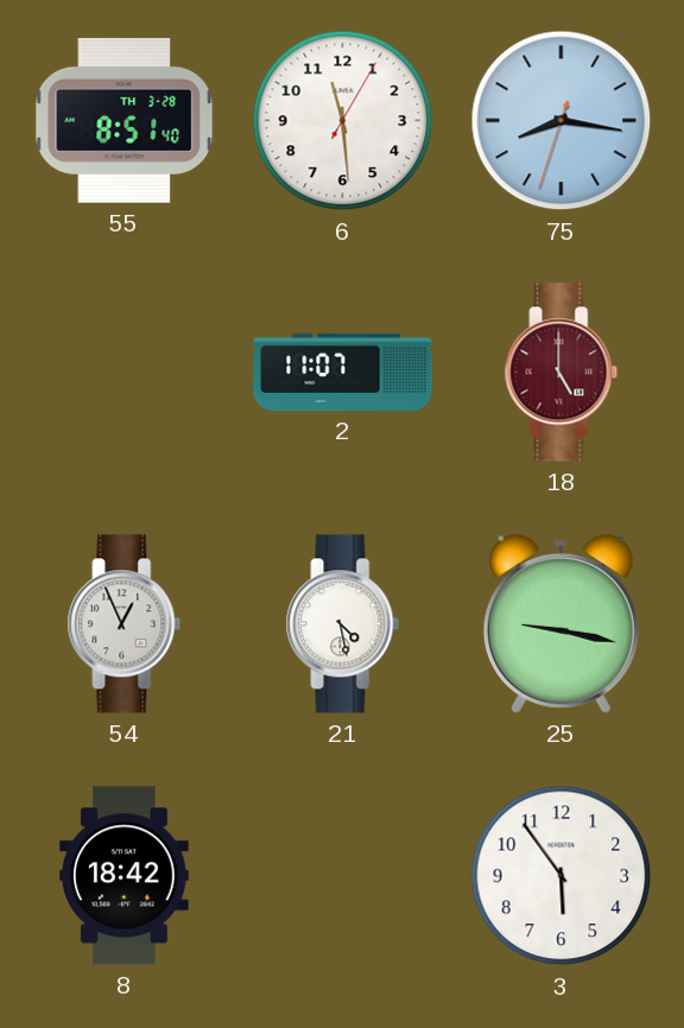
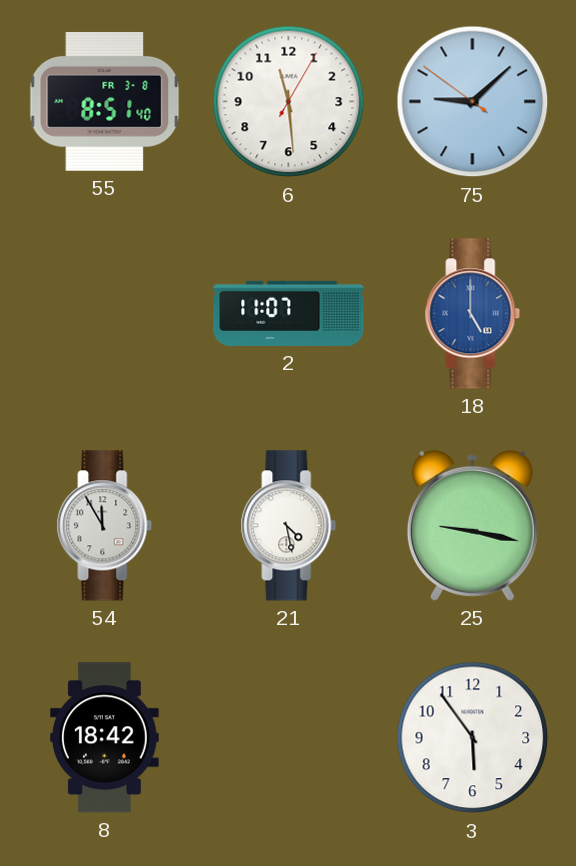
55 date: TH 3-28 -> FR 3-8 (105, 101)
75: 8:16 -> 9:07 (473, 102)
18 dial: burgundy -> blue (473, 314)
54: 12:56 -> 11:55 (105, 526)
